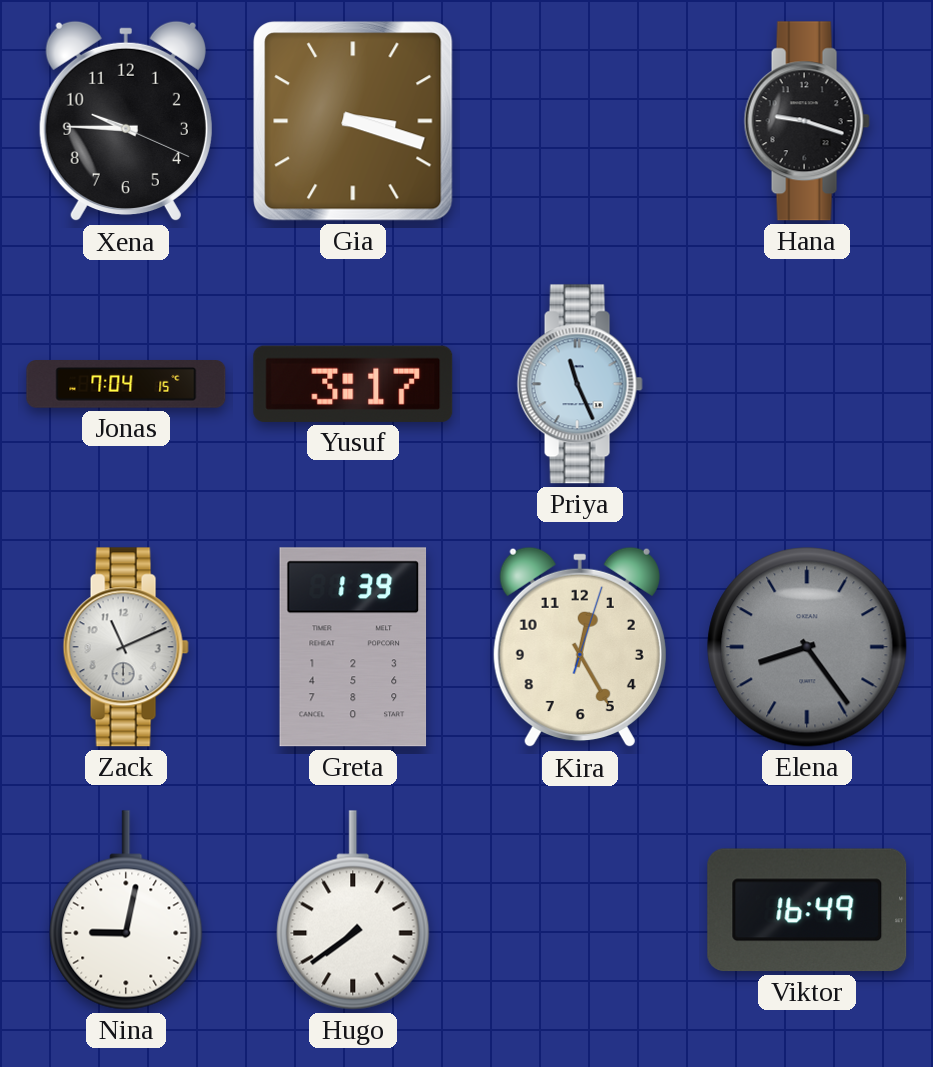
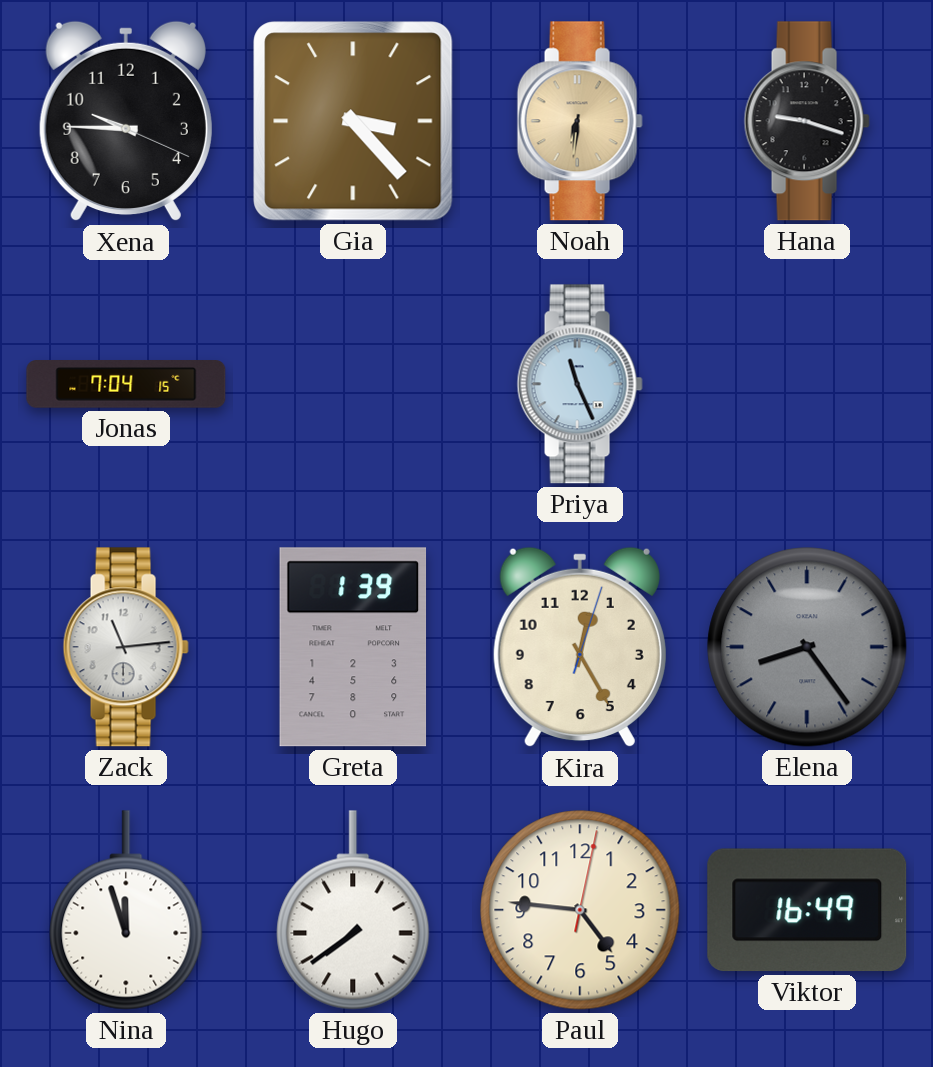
Gia: 3:18 -> 3:23 (353, 121)
Noah: none -> 6:31 (580, 121)
Yusuf: 3:17 -> none (353, 384)
Zack: 11:11 -> 11:14 (126, 647)
Nina: 9:02 -> 11:57 (126, 910)
Paul: none -> 4:46 (580, 910)
